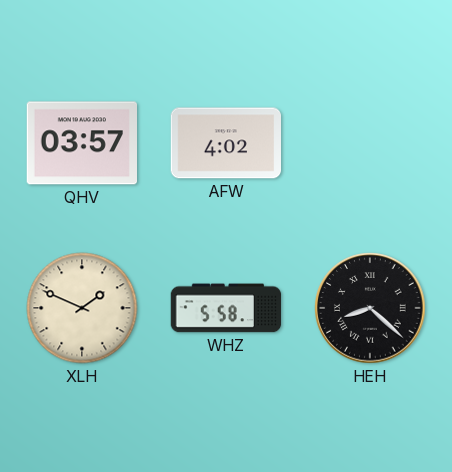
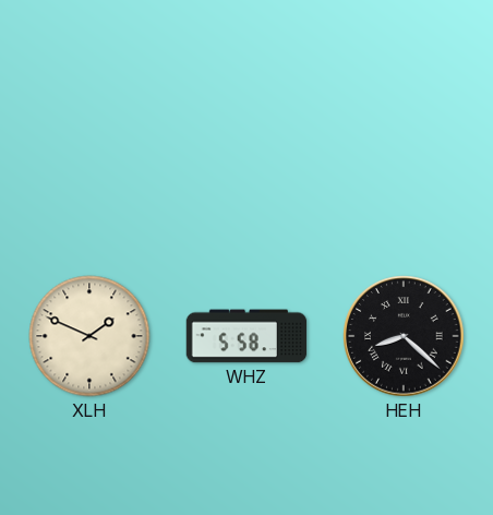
QHV: 03:57 -> none (81, 143)
AFW: 4:02 -> none (226, 143)
